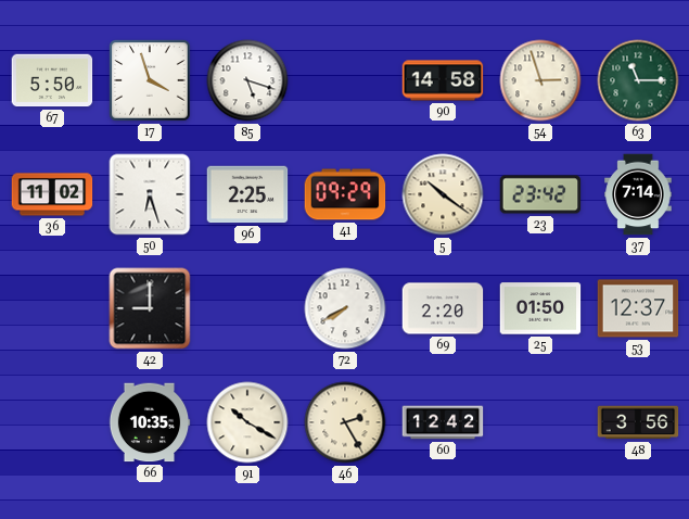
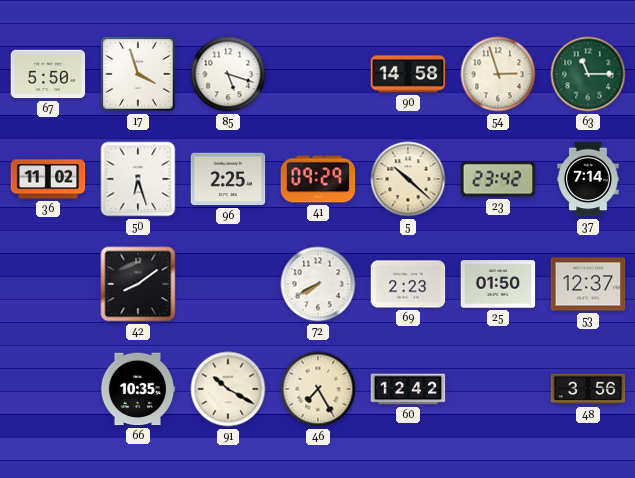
5: 10:21 -> 10:22 (408, 179)
42: 9:00 -> 8:09 (138, 284)
69: 2:20 -> 2:23 (408, 284)
46: 2:25 -> 7:25 (318, 389)
